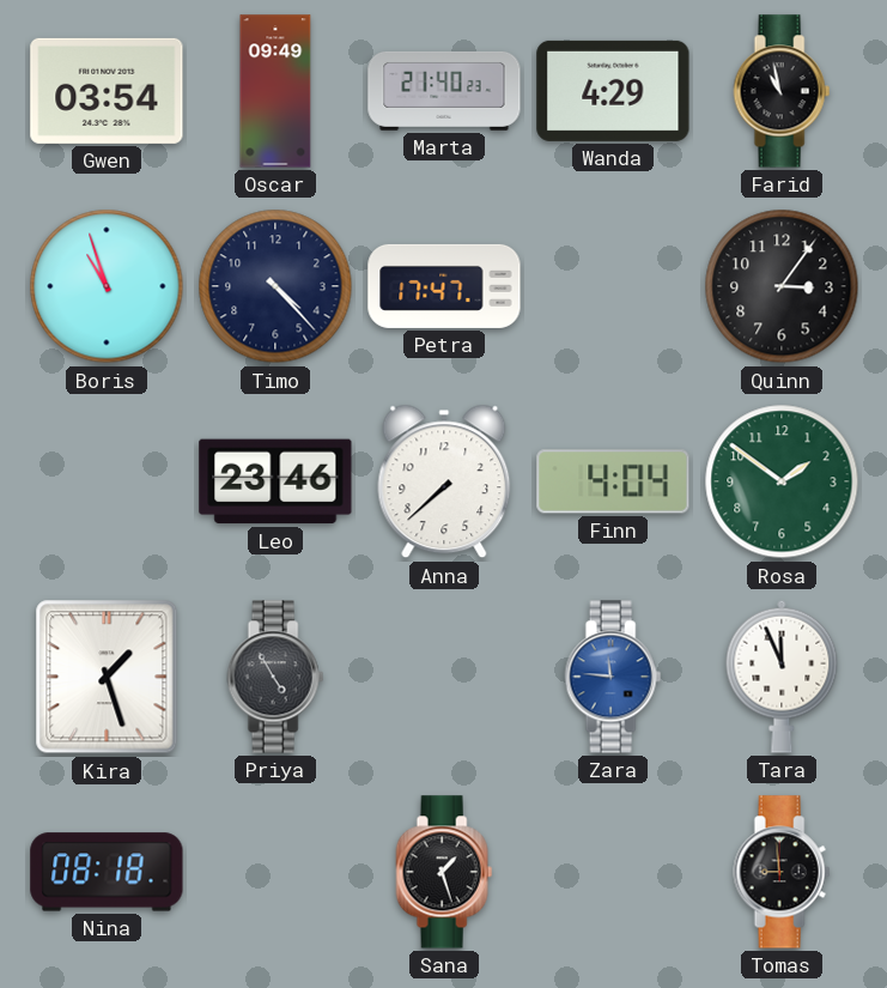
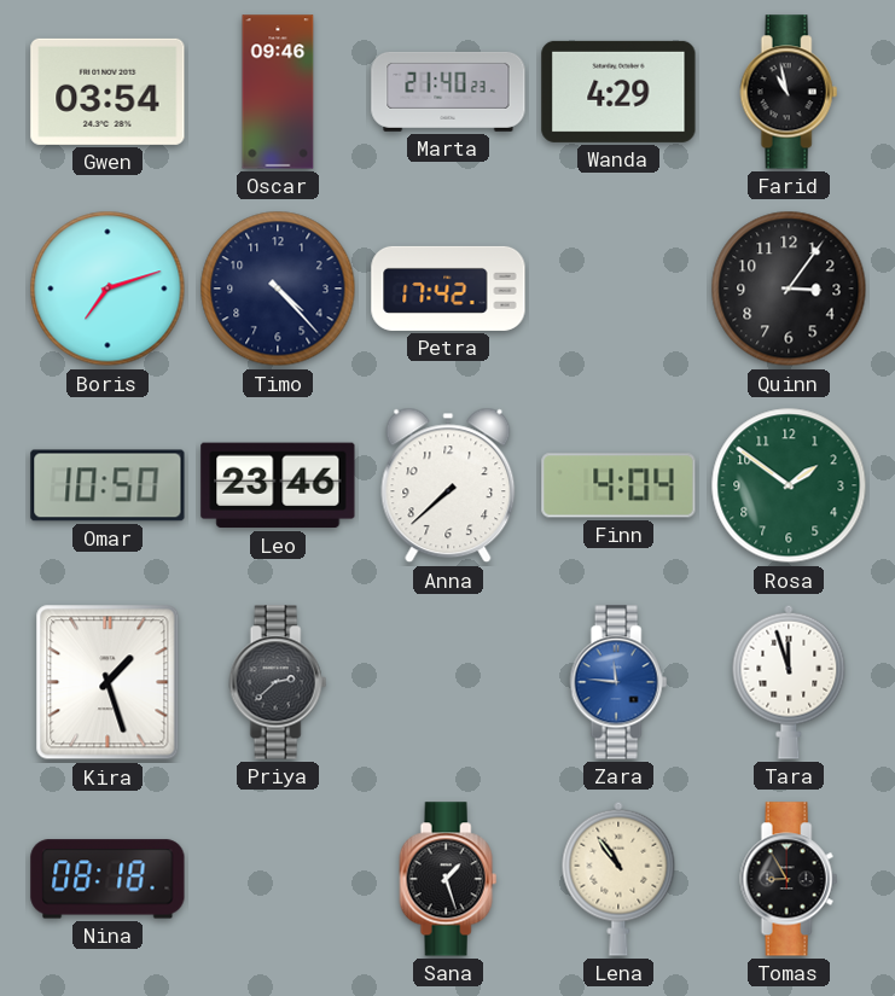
Oscar: 09:49 -> 09:46 (278, 92)
Boris: 10:57 -> 7:12 (107, 289)
Petra: 17:47 -> 17:42 (448, 289)
Omar: none -> 10:50 (107, 485)
Priya: 4:55 -> 2:38 (278, 682)
Tara: 11:56 -> 11:57 (789, 682)
Lena: none -> 10:54 (618, 879)
Tomas: 8:59 -> 8:55 (789, 879)
